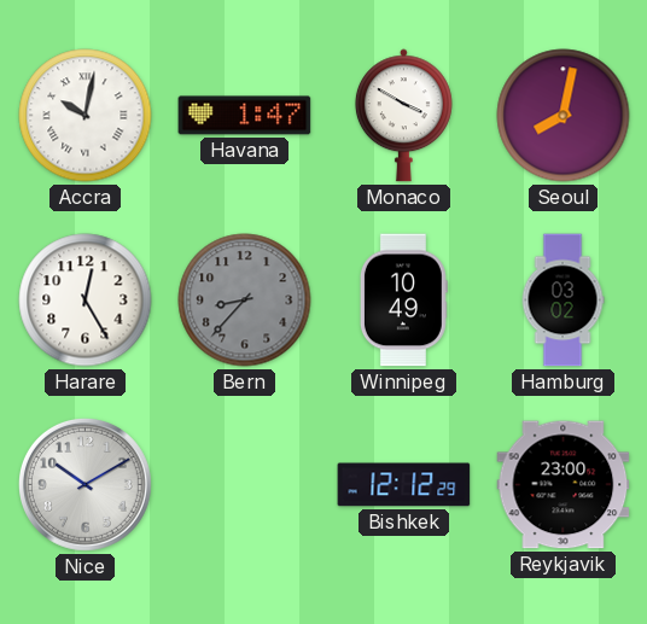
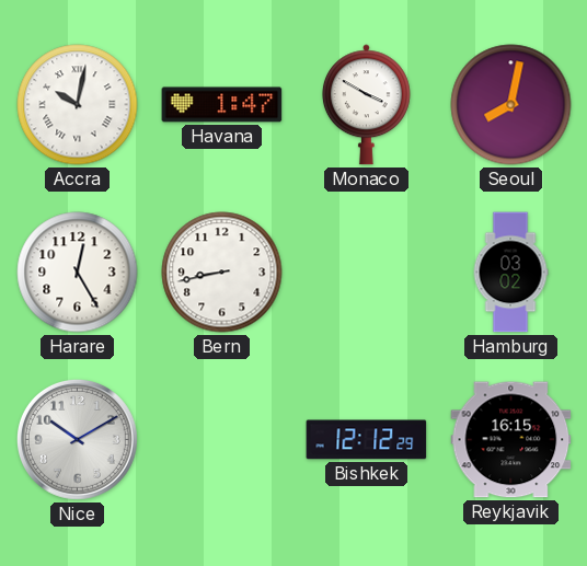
Bern: 8:37 -> 8:43 (222, 273)
Bern dial: grey -> white (222, 273)
Winnipeg: 10:49 -> none (403, 301)
Reykjavik: 23:00 -> 16:15 (511, 440)
